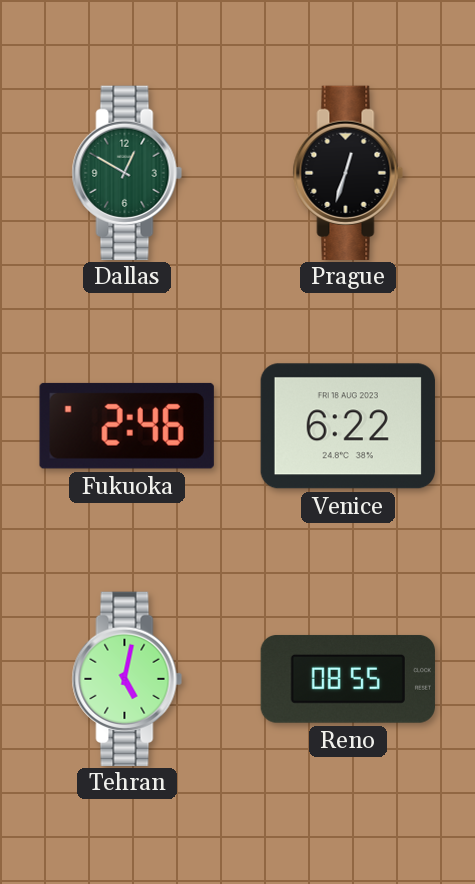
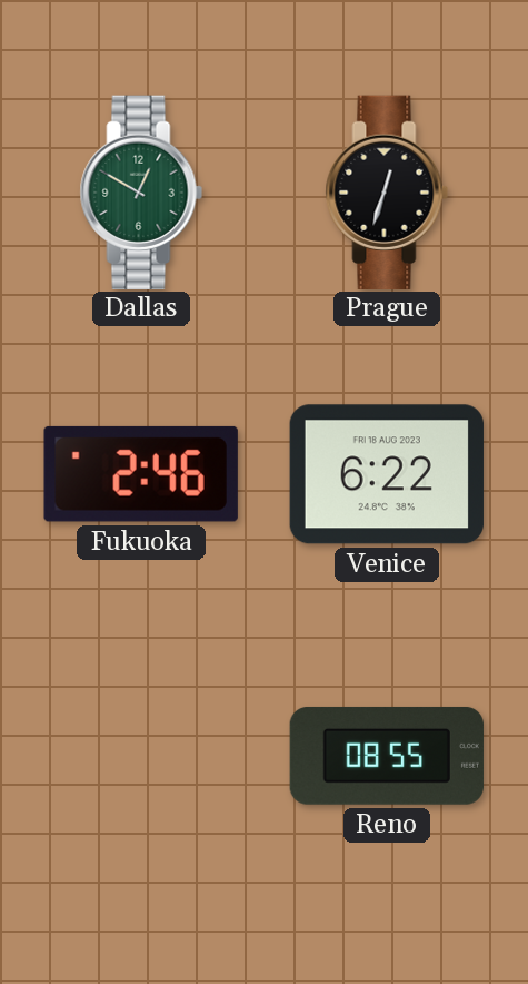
Tehran: 5:02 -> none (127, 678)
